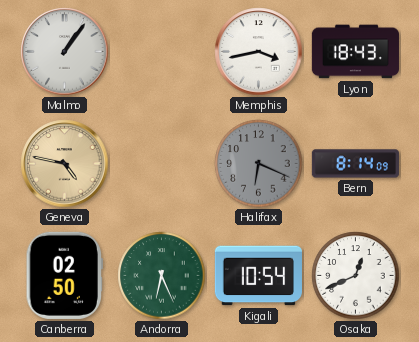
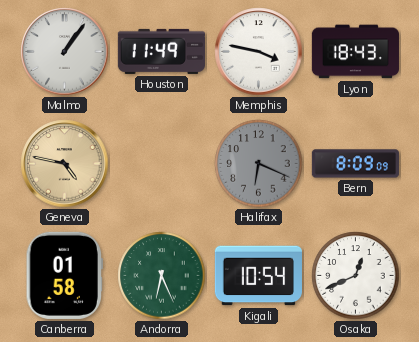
Houston: none -> 11:49 (161, 51)
Memphis: 3:43 -> 3:47 (259, 52)
Bern: 8:14 -> 8:09 (355, 164)
Canberra: 02:50 -> 01:58 (64, 275)
